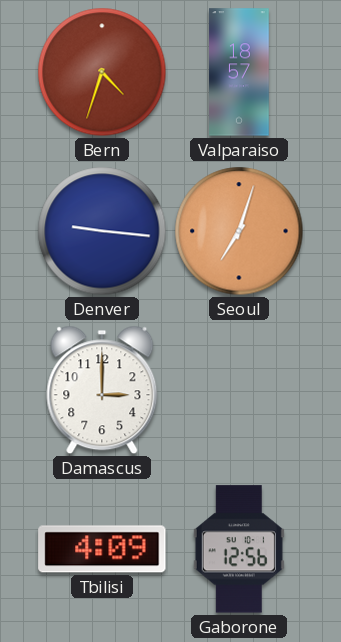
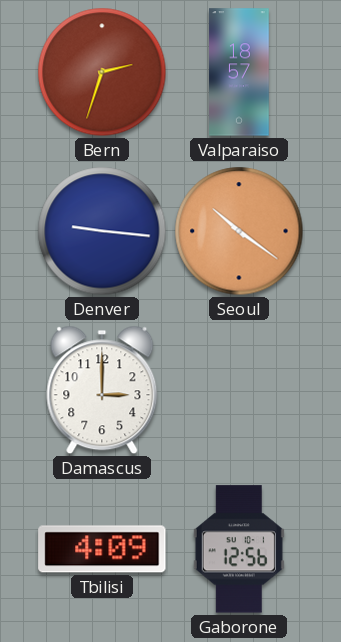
Bern: 4:33 -> 2:33 (102, 72)
Seoul: 7:03 -> 10:21 (239, 231)
